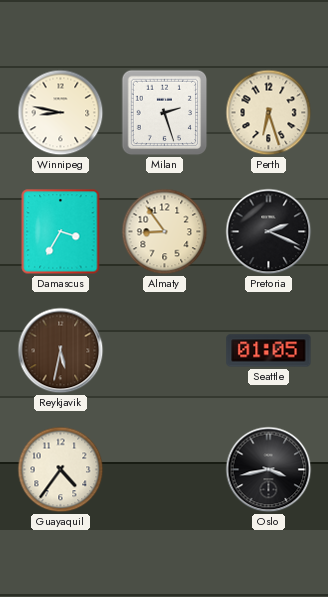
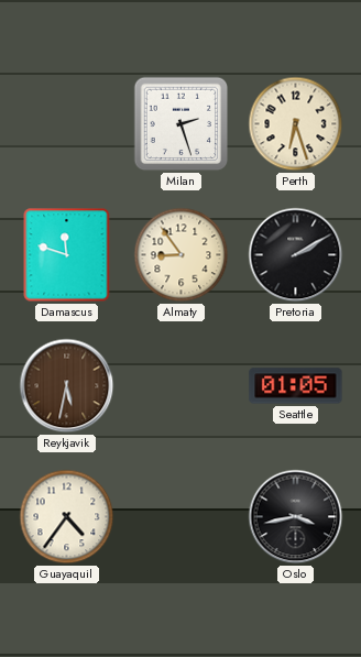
Winnipeg: 8:47 -> none (61, 113)
Damascus: 3:35 -> 11:48 (67, 255)
Pretoria: 2:19 -> 2:10 (296, 255)
